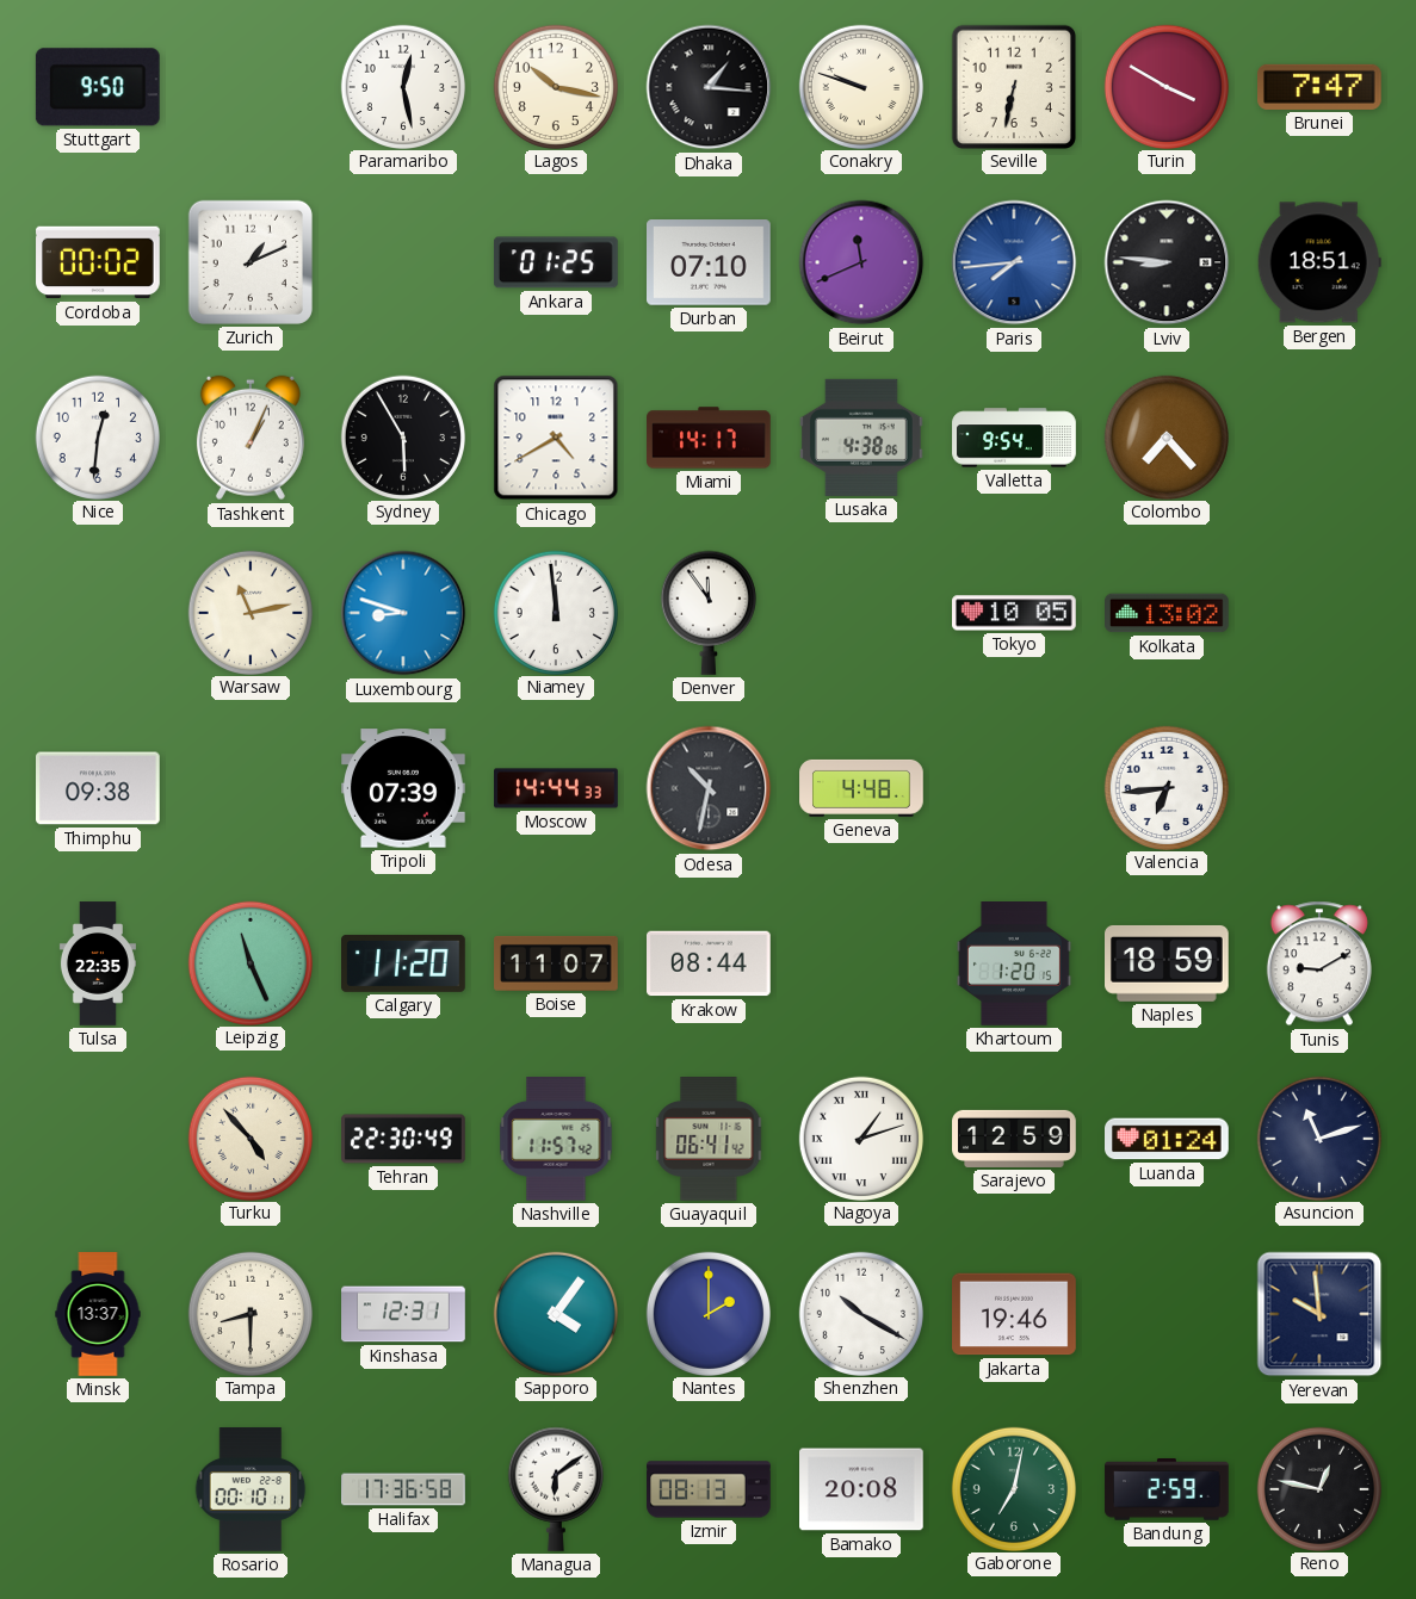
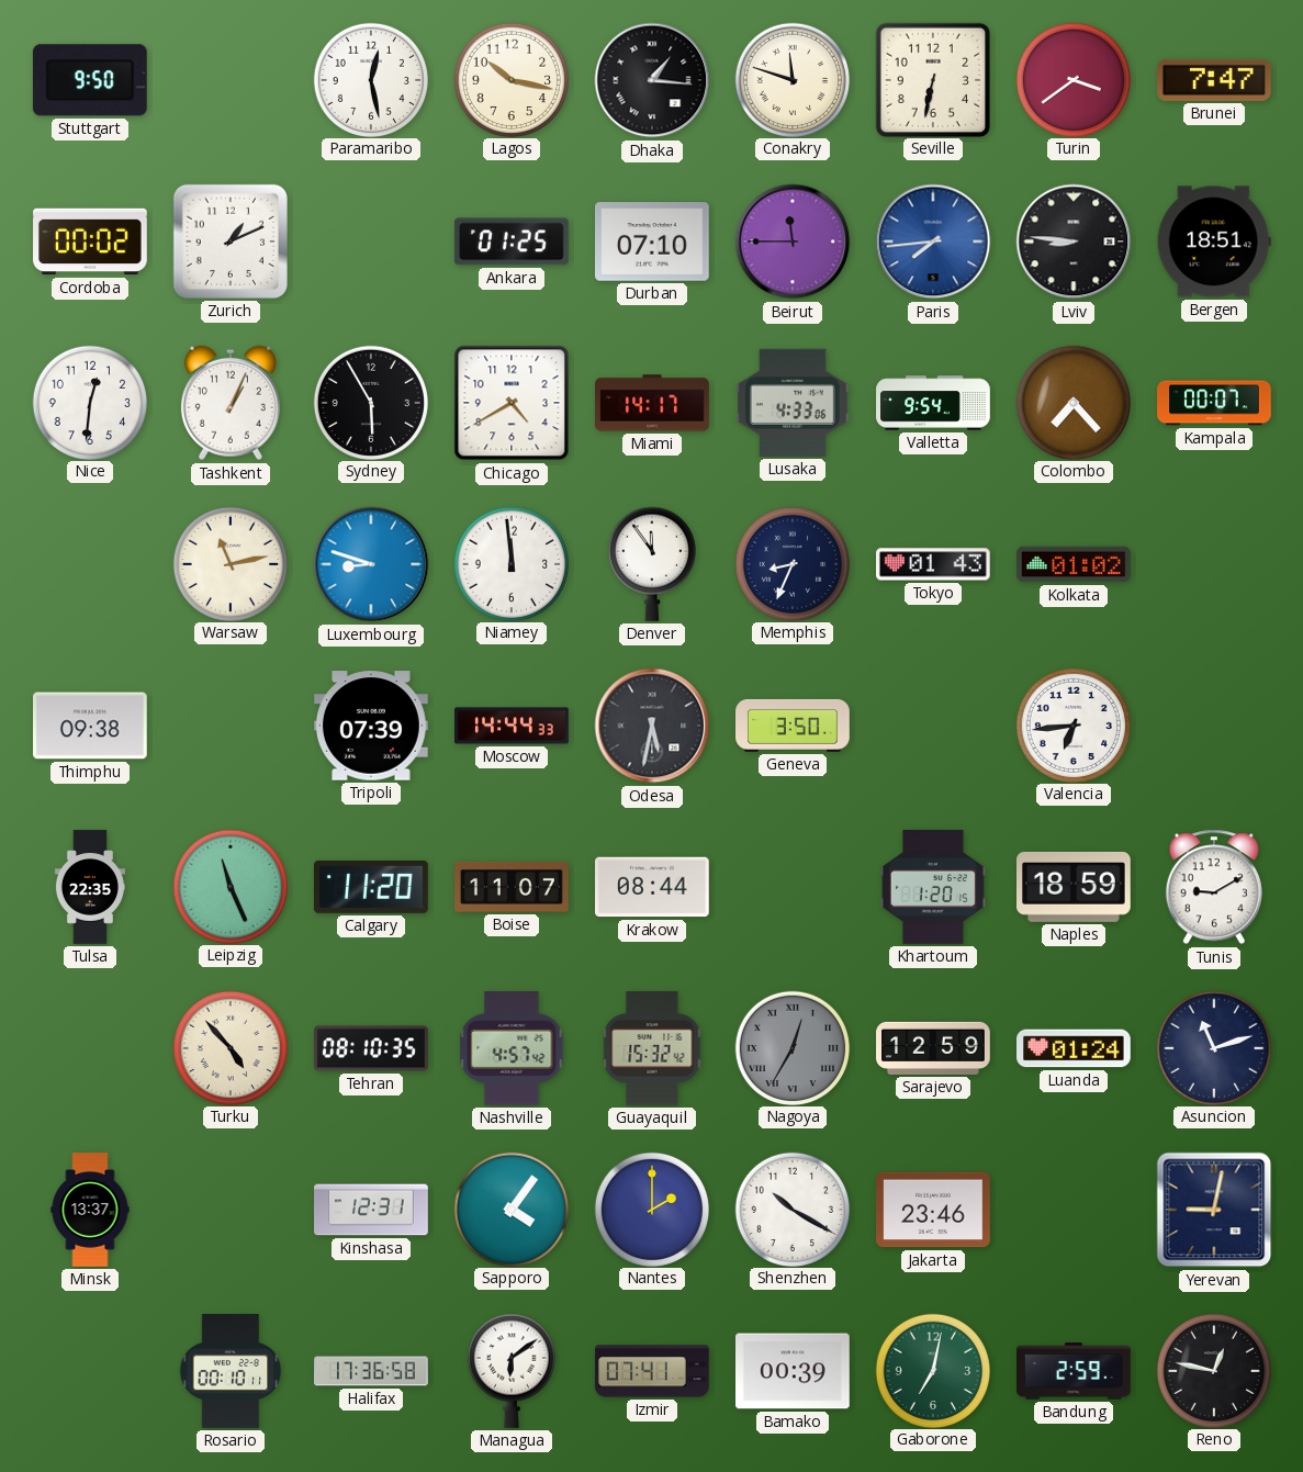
Conakry: 9:48 -> 11:48 (791, 79)
Turin: 3:50 -> 3:39 (1072, 79)
Beirut: 11:41 -> 11:45 (793, 241)
Lusaka: 4:38 -> 4:33 (794, 403)
Kampala: none -> 00:07 (1214, 403)
Memphis: none -> 8:34 (791, 563)
Tokyo: 10:05 -> 01:43 (934, 564)
Kolkata: 13:02 -> 01:02 (1075, 564)
Odesa: 10:32 -> 5:32 (652, 726)
Geneva: 4:48 -> 3:50 (793, 726)
Tehran: 22:30 -> 08:10 (371, 1048)
Nashville: 11:57 -> 4:57 (512, 1049)
Guayaquil: 06:41 -> 15:32 (652, 1049)
Nagoya: 1:12 -> 12:35 (791, 1047)
Nagoya dial: white -> grey (791, 1047)
Tampa: 8:30 -> none (249, 1313)
Jakarta: 19:46 -> 23:46 (934, 1210)
Yerevan: 9:59 -> 9:02 (1214, 1210)
Izmir: 08:13 -> 07:41 (652, 1371)
Bamako: 20:08 -> 00:39 (794, 1371)
